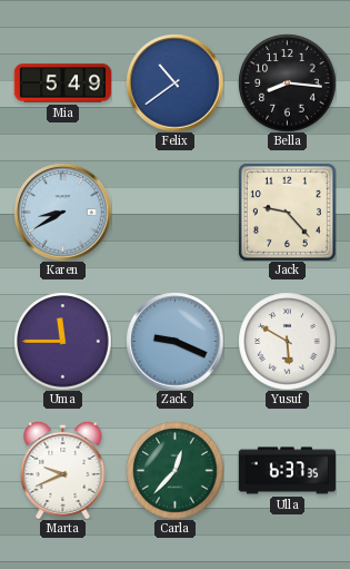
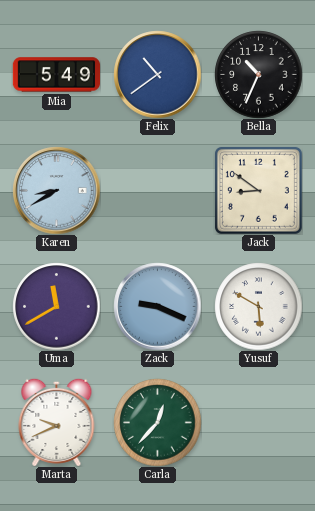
Bella: 8:16 -> 10:34 (258, 74)
Jack: 9:23 -> 8:51 (258, 190)
Uma: 11:45 -> 11:40 (56, 306)
Ulla: 6:37 -> none (287, 471)
